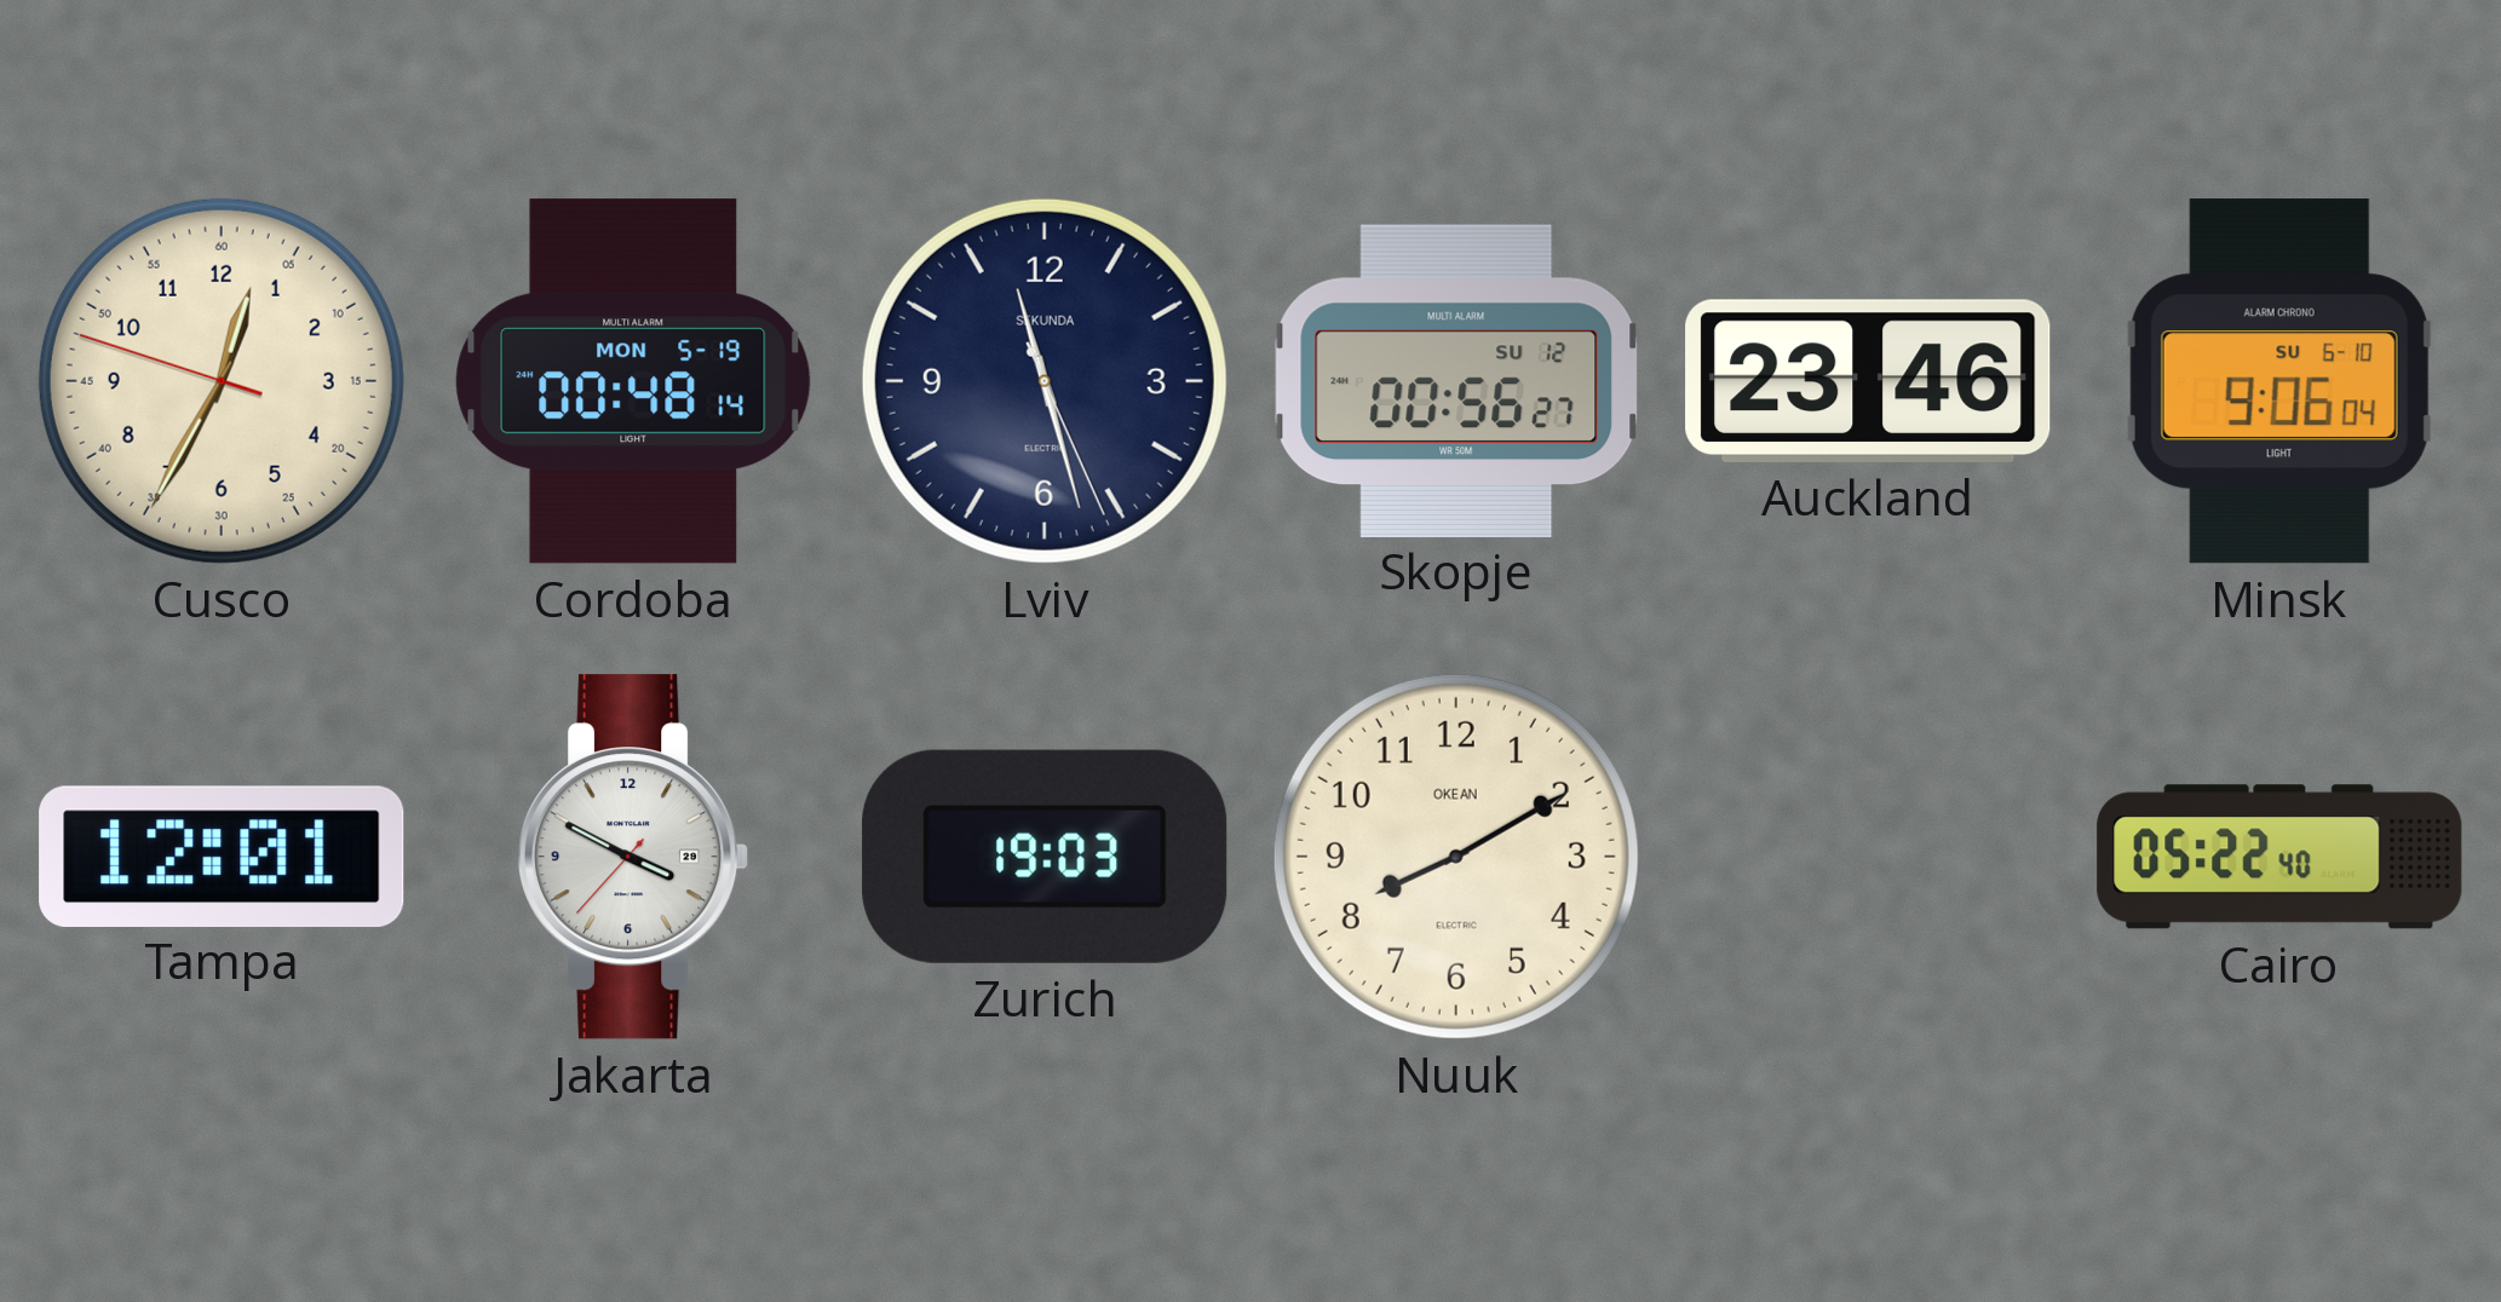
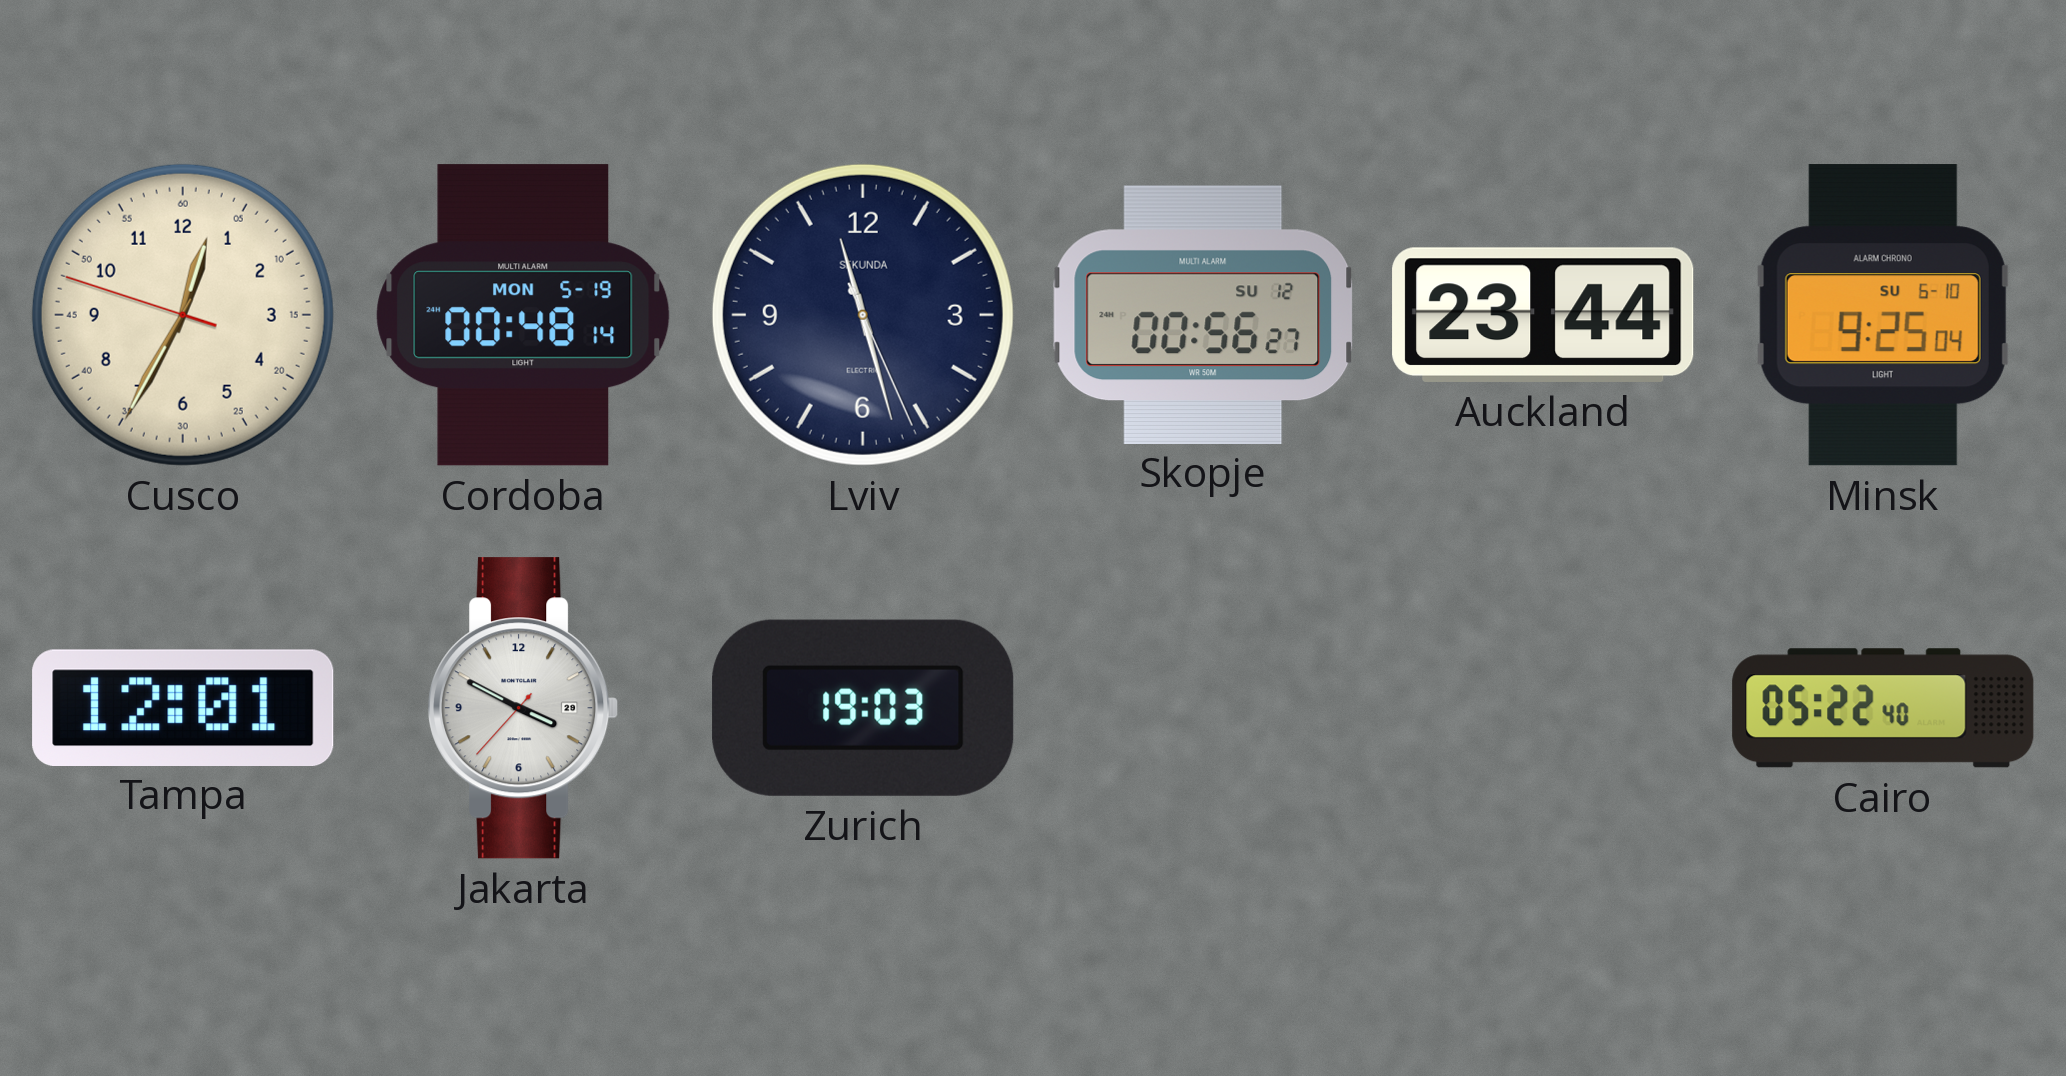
Auckland: 23:46 -> 23:44 (1543, 315)
Minsk: 9:06 -> 9:25 (1883, 315)
Nuuk: 8:10 -> none (1456, 857)
